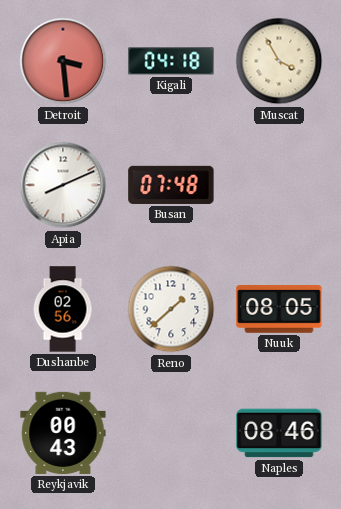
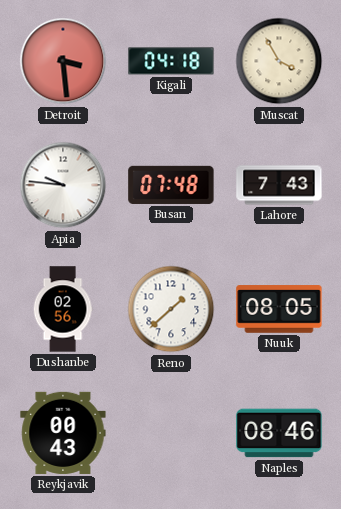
Apia: 8:11 -> 9:46 (63, 185)
Lahore: none -> 7:43 (279, 185)
